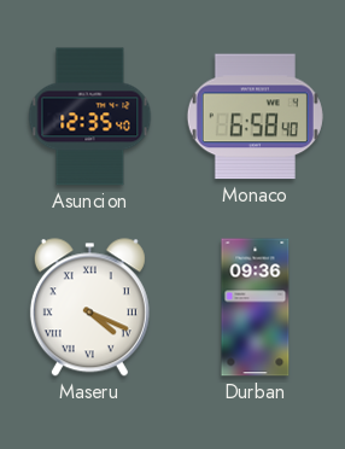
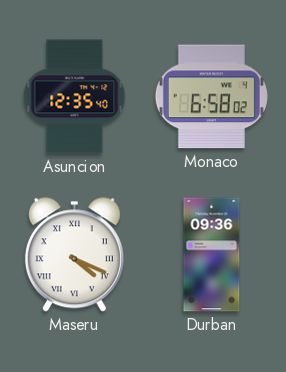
Monaco: 6:58:40 -> 6:58:02 (211, 97)
